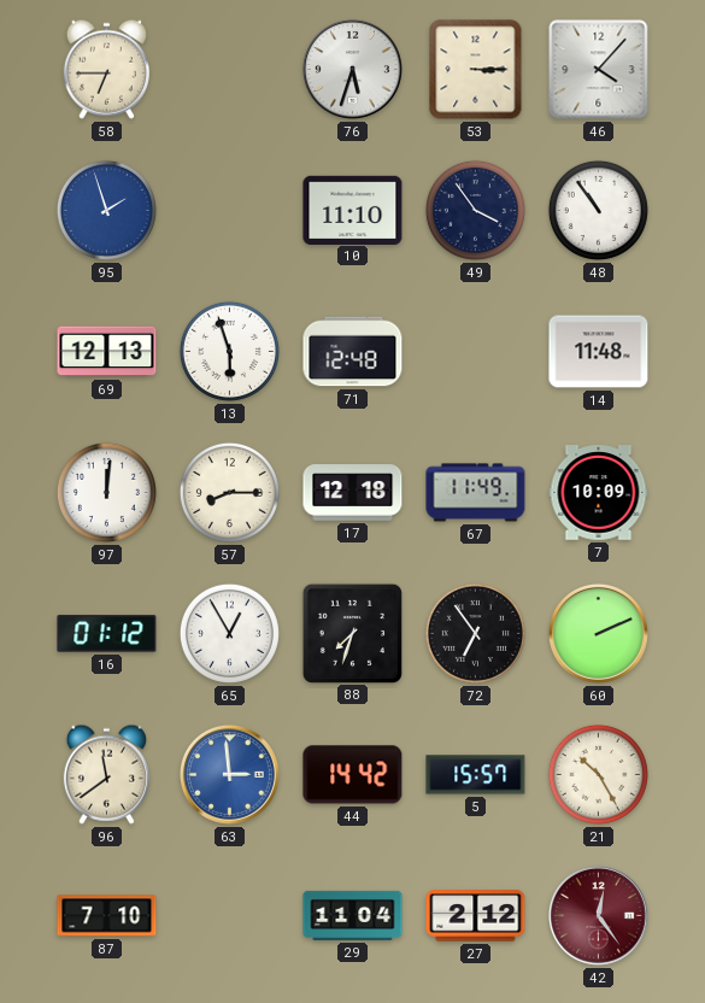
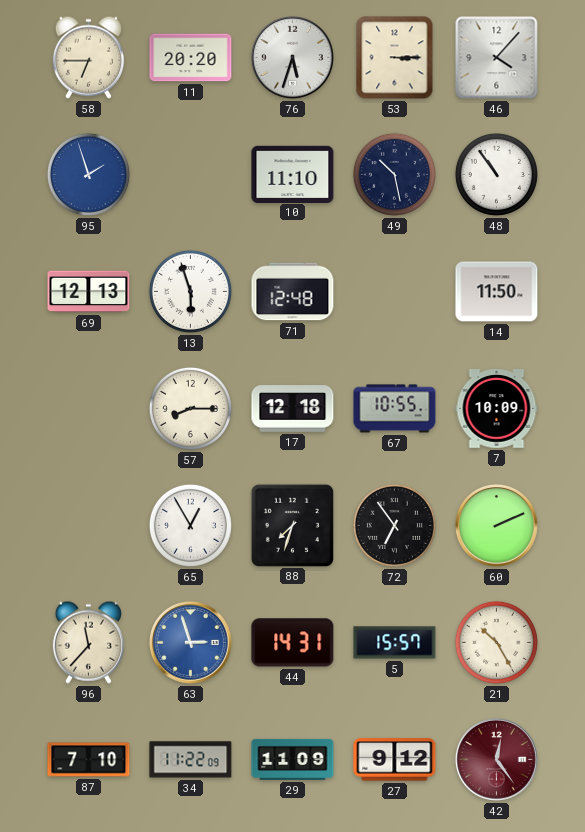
11: none -> 20:20 (191, 58)
49: 3:54 -> 10:28 (394, 174)
14: 11:48 -> 11:50 (497, 292)
97: 12:01 -> none (106, 492)
67: 11:49 -> 10:55 (395, 409)
16: 01:12 -> none (107, 634)
96: 11:39 -> 11:37 (88, 642)
63: 2:59 -> 2:57 (190, 642)
44: 14:42 -> 14:31 (293, 643)
34: none -> 11:22 (191, 760)
29: 11:04 -> 11:09 (293, 759)
27: 2:12 -> 9:12 (395, 760)
